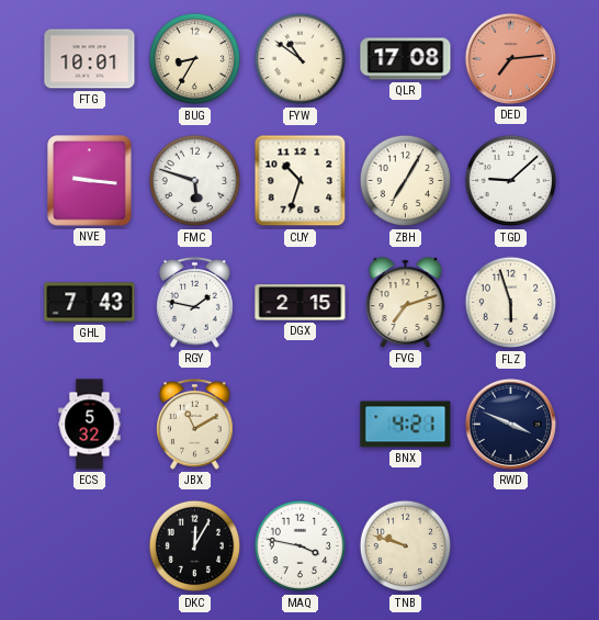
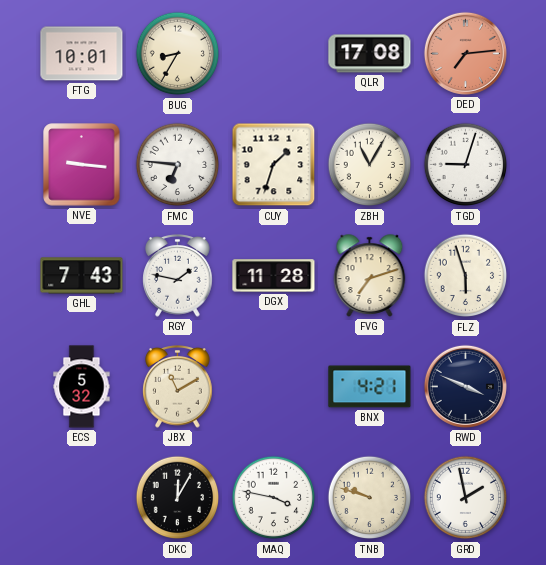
FYW: 10:51 -> none (301, 59)
FMC: 5:48 -> 6:46 (178, 165)
CUY: 10:33 -> 1:33 (274, 165)
ZBH: 7:05 -> 11:05 (370, 165)
TGD: 9:08 -> 9:03 (466, 165)
DGX: 2:15 -> 11:28 (274, 276)
GRD: none -> 1:58 (466, 498)
